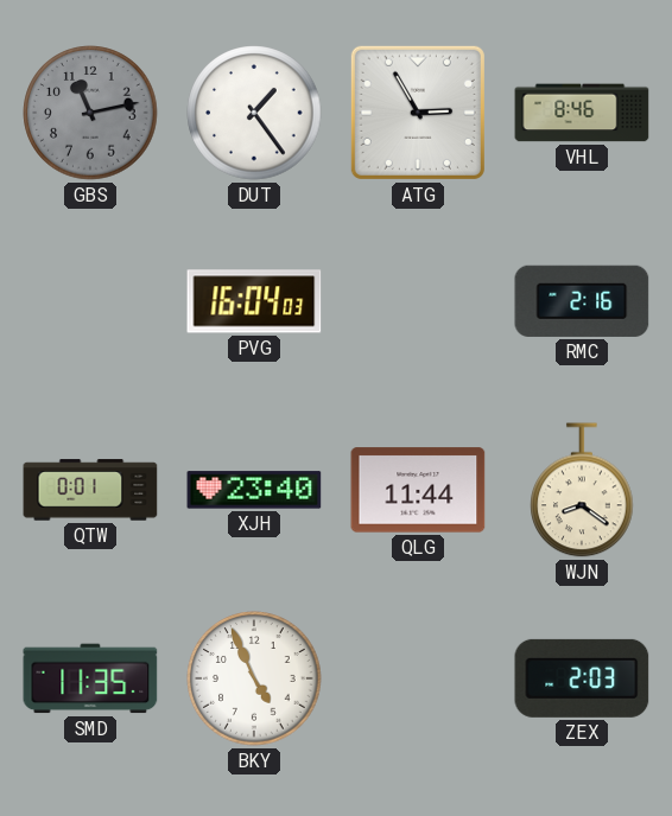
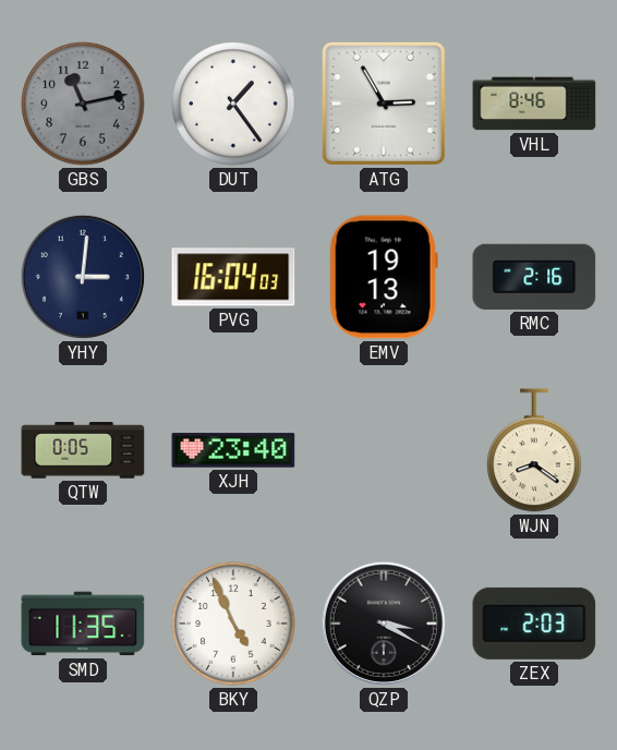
YHY: none -> 3:01 (83, 277)
EMV: none -> 19:13 (384, 277)
QTW: 0:01 -> 0:05 (83, 450)
QLG: 11:44 -> none (418, 490)
QZP: none -> 3:20 (384, 624)
